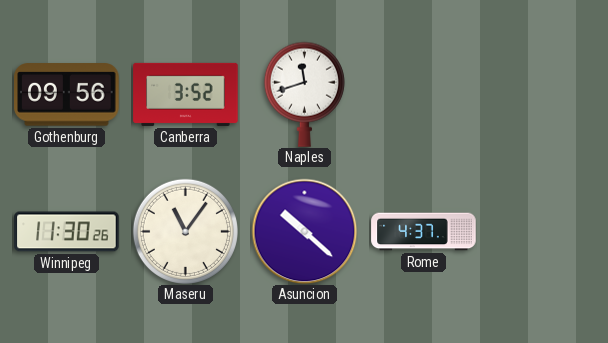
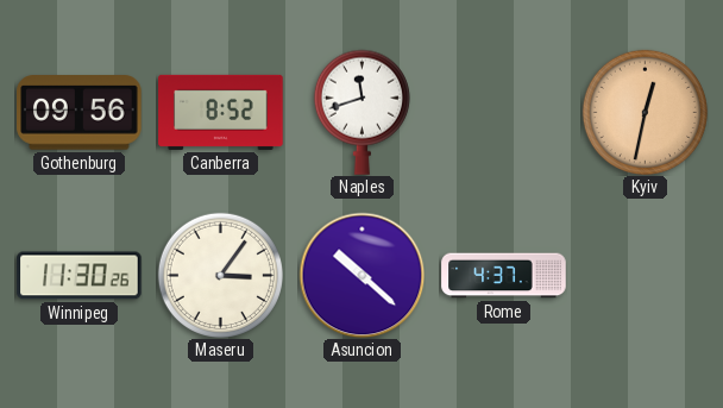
Canberra: 3:52 -> 8:52 (221, 112)
Kyiv: none -> 12:32 (645, 112)
Maseru: 11:06 -> 3:06 (220, 275)
